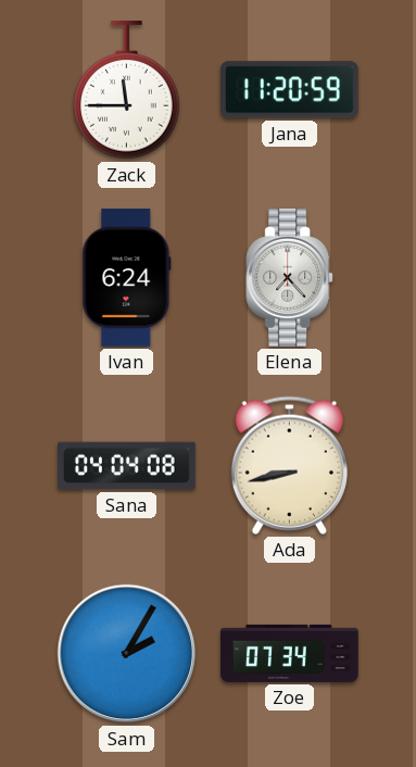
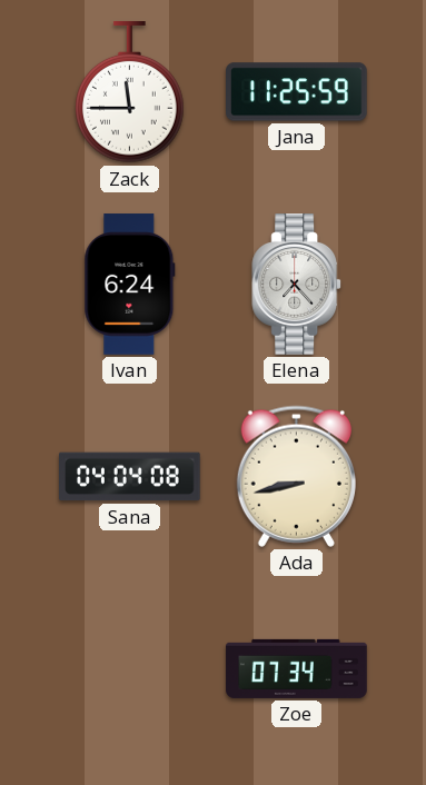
Jana: 11:20 -> 11:25 (297, 92)
Sam: 2:05 -> none (127, 654)
